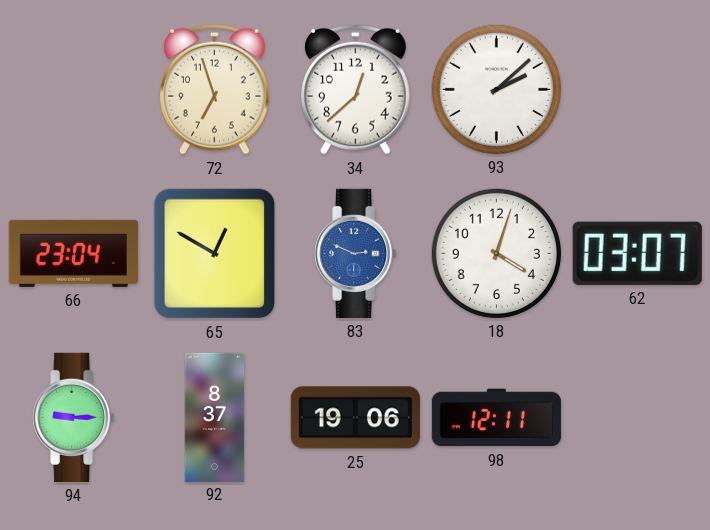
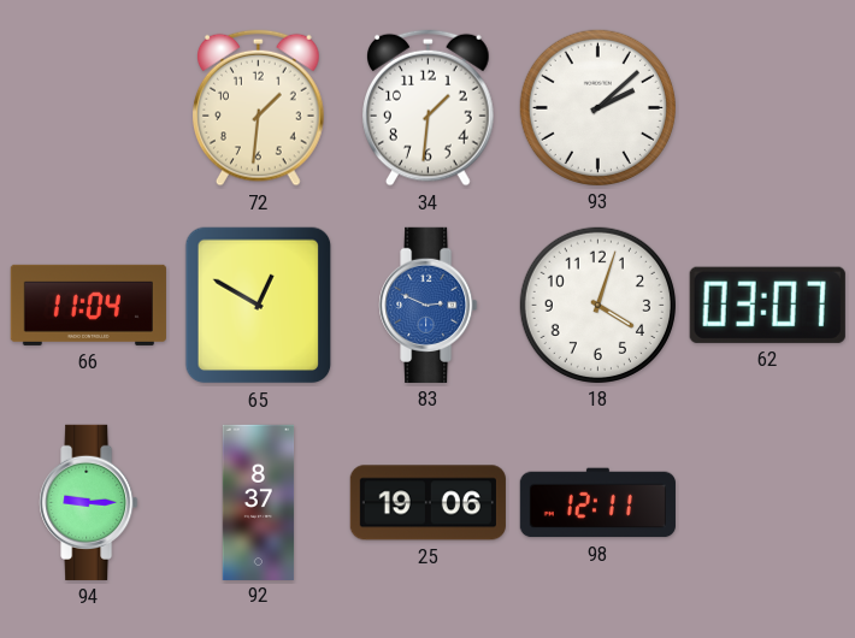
72: 6:57 -> 1:31 (259, 107)
34: 12:38 -> 1:31 (429, 107)
66: 23:04 -> 11:04 (88, 305)
